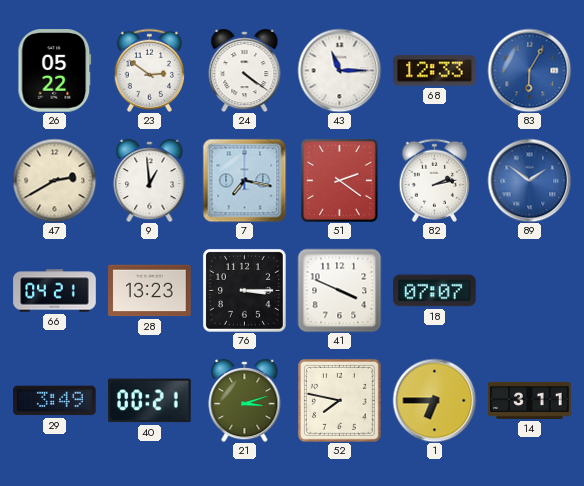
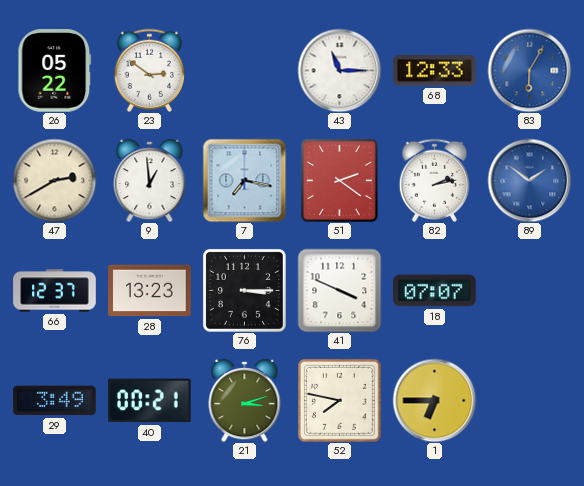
24: 4:21 -> none (245, 71)
66: 04:21 -> 12:37 (55, 291)
14: 3:11 -> none (530, 400)
